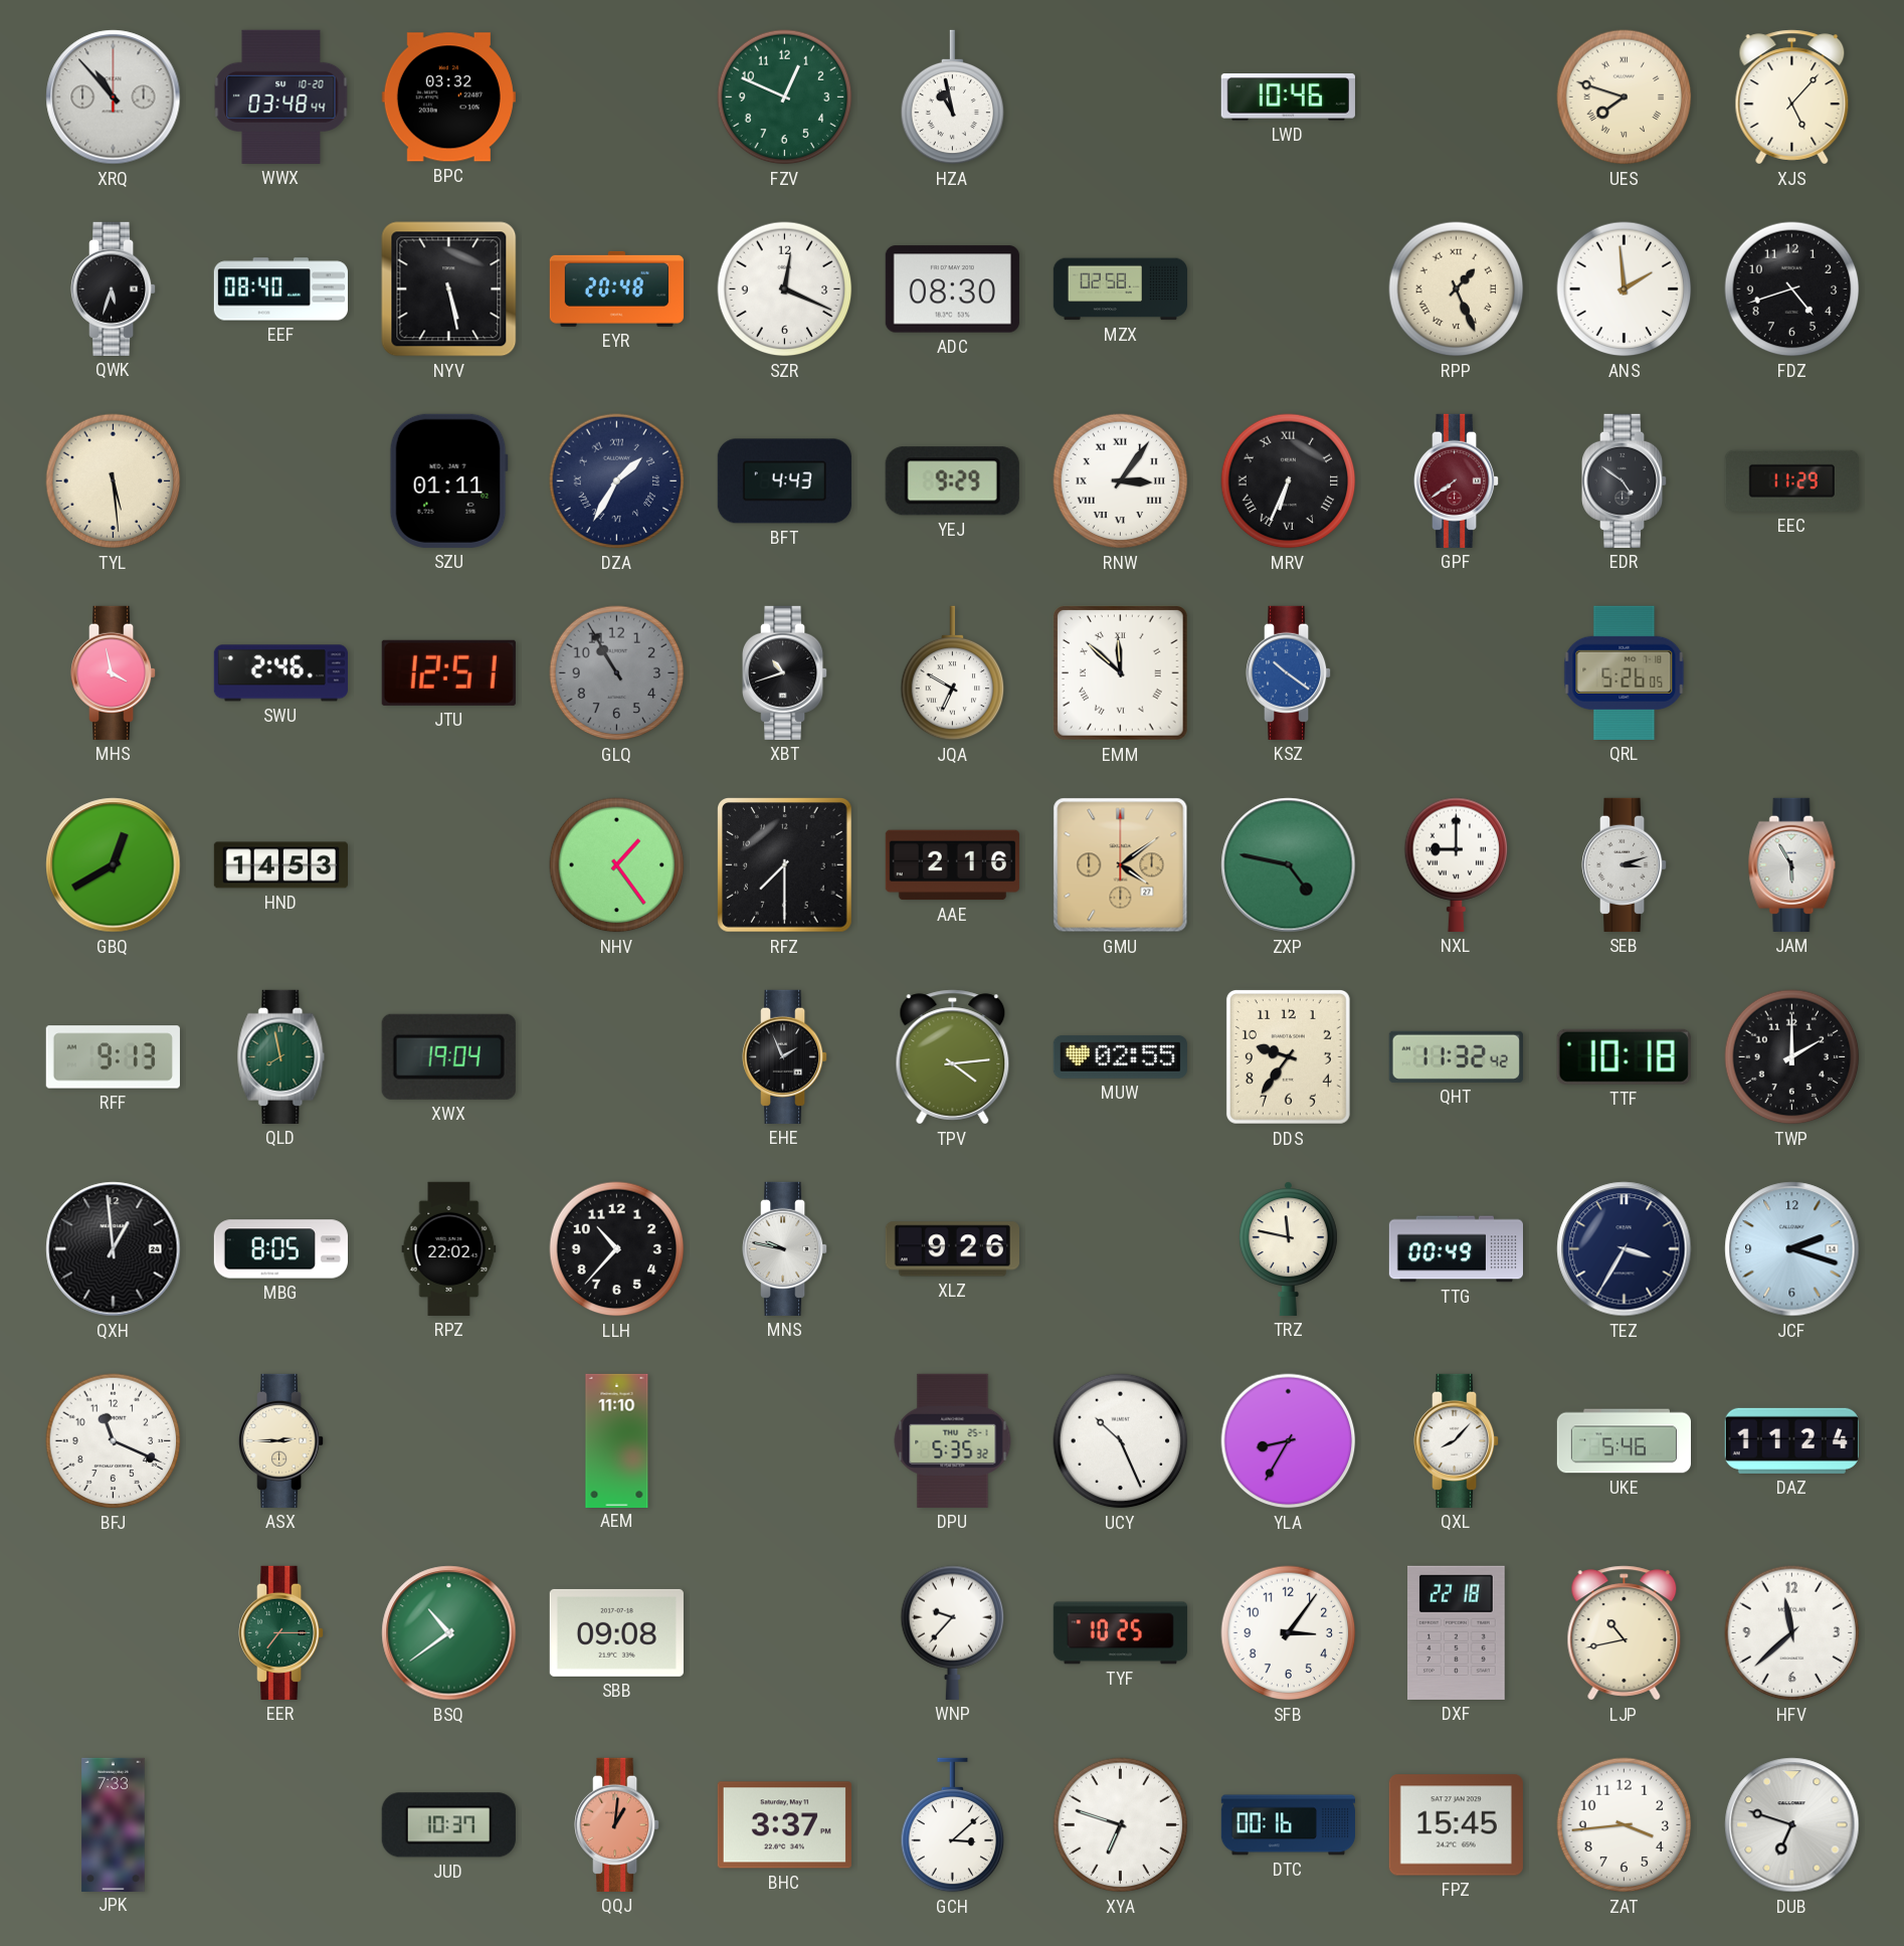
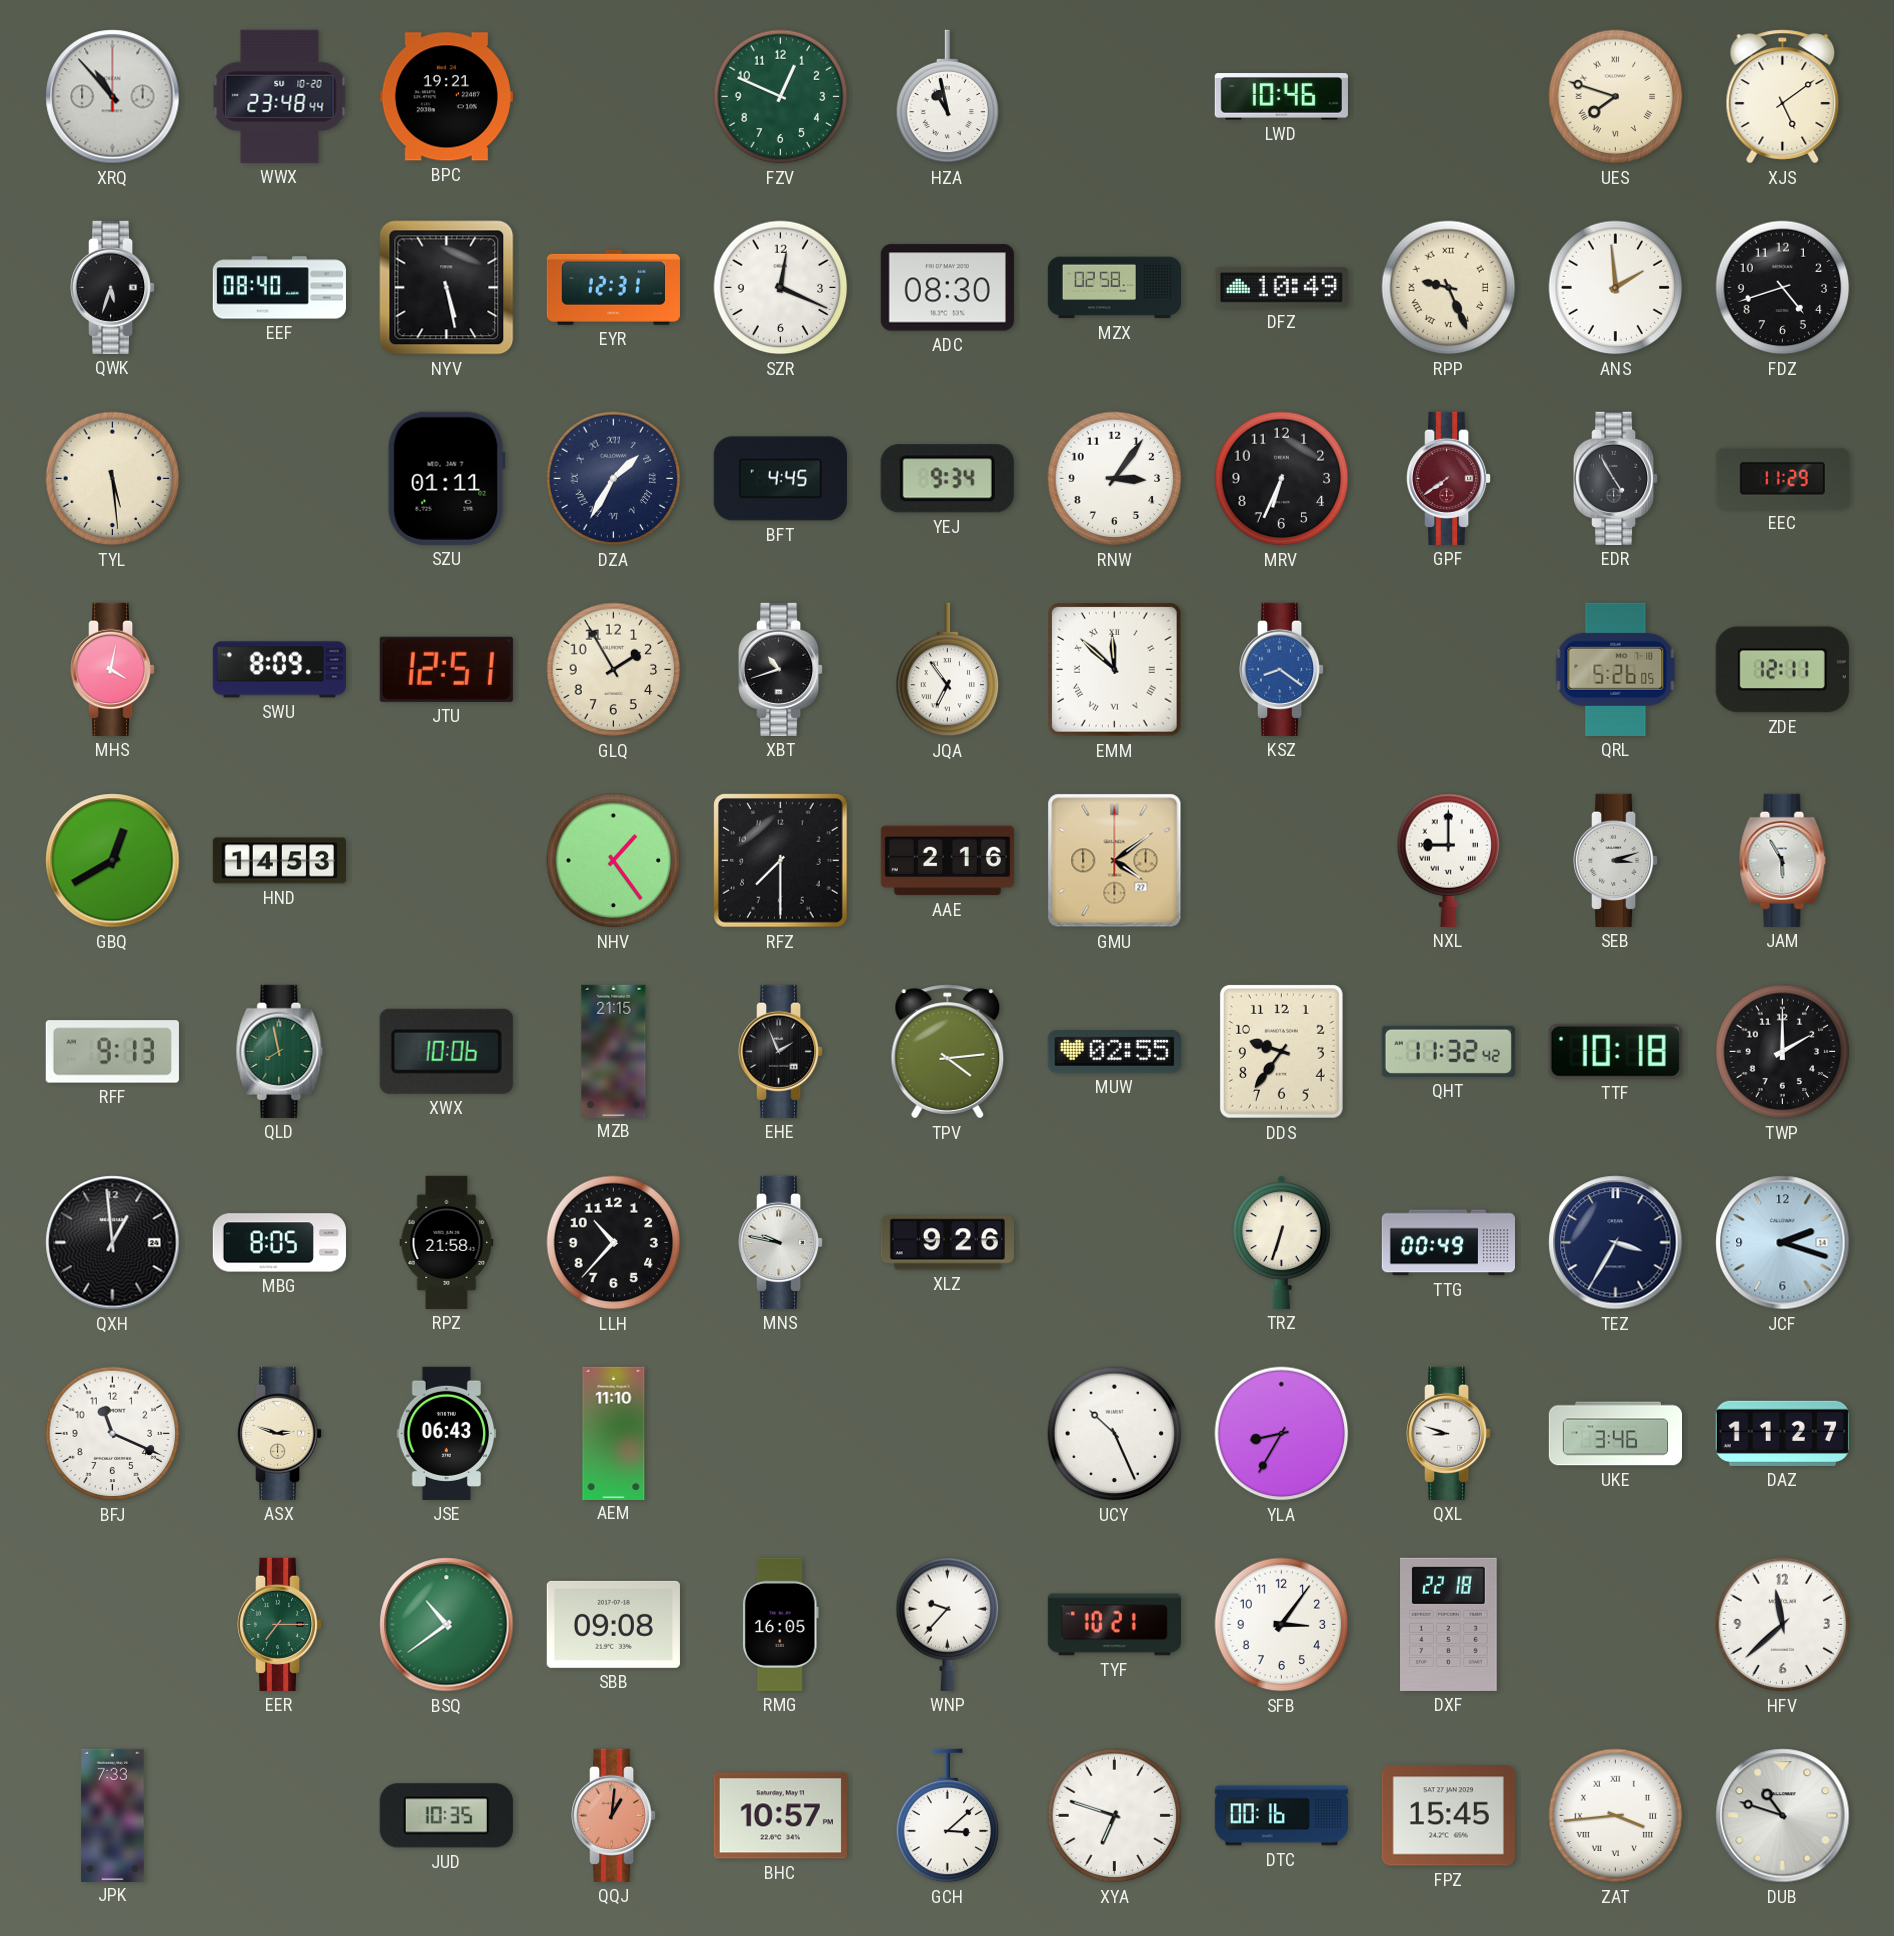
WWX: 03:48 -> 23:48 (280, 96)
BPC: 03:32 -> 19:21 (446, 97)
XJS: 5:07 -> 5:09 (1783, 97)
EYR: 20:48 -> 12:31 (613, 287)
DFZ: none -> 10:49 (1281, 287)
RPP: 1:26 -> 9:26 (1449, 288)
BFT: 4:43 -> 4:45 (780, 479)
YEJ: 9:29 -> 9:34 (947, 479)
RNW numerals: Roman -> Arabic (1115, 479)
MRV numerals: Roman -> Arabic (1282, 479)
EDR: 4:51 -> 4:55 (1617, 478)
MHS: 3:58 -> 4:02 (114, 669)
SWU: 2:46 -> 8:09 (279, 670)
GLQ: 10:55 -> 1:55 (614, 670)
GLQ dial: grey -> cream (614, 670)
JQA: 6:50 -> 6:54 (948, 670)
KSZ: 10:21 -> 8:21 (1283, 669)
ZDE: none -> 12:11 (1782, 670)
ZXP: 4:47 -> none (1289, 865)
XWX: 19:04 -> 10:06 (446, 1051)
MZB: none -> 21:15 (614, 1051)
RPZ: 22:02 -> 21:58 (447, 1242)
TRZ: 11:47 -> 6:33 (1281, 1242)
ASX: 2:45 -> 2:48 (281, 1433)
JSE: none -> 06:43 (447, 1433)
DPU: 5:35 -> none (953, 1440)
QXL: 8:07 -> 8:48 (1450, 1433)
UKE: 5:46 -> 3:46 (1615, 1434)
DAZ: 11:24 -> 11:27 (1782, 1433)
RMG: none -> 16:05 (780, 1624)
TYF: 10:25 -> 10:21 (1114, 1625)
LJP: 10:43 -> none (1625, 1633)
JUD: 10:37 -> 10:35 (446, 1816)
BHC: 3:37 -> 10:57 (780, 1816)
ZAT numerals: Arabic -> Roman (1616, 1816)
DUB: 6:48 -> 10:48 (1783, 1816)
